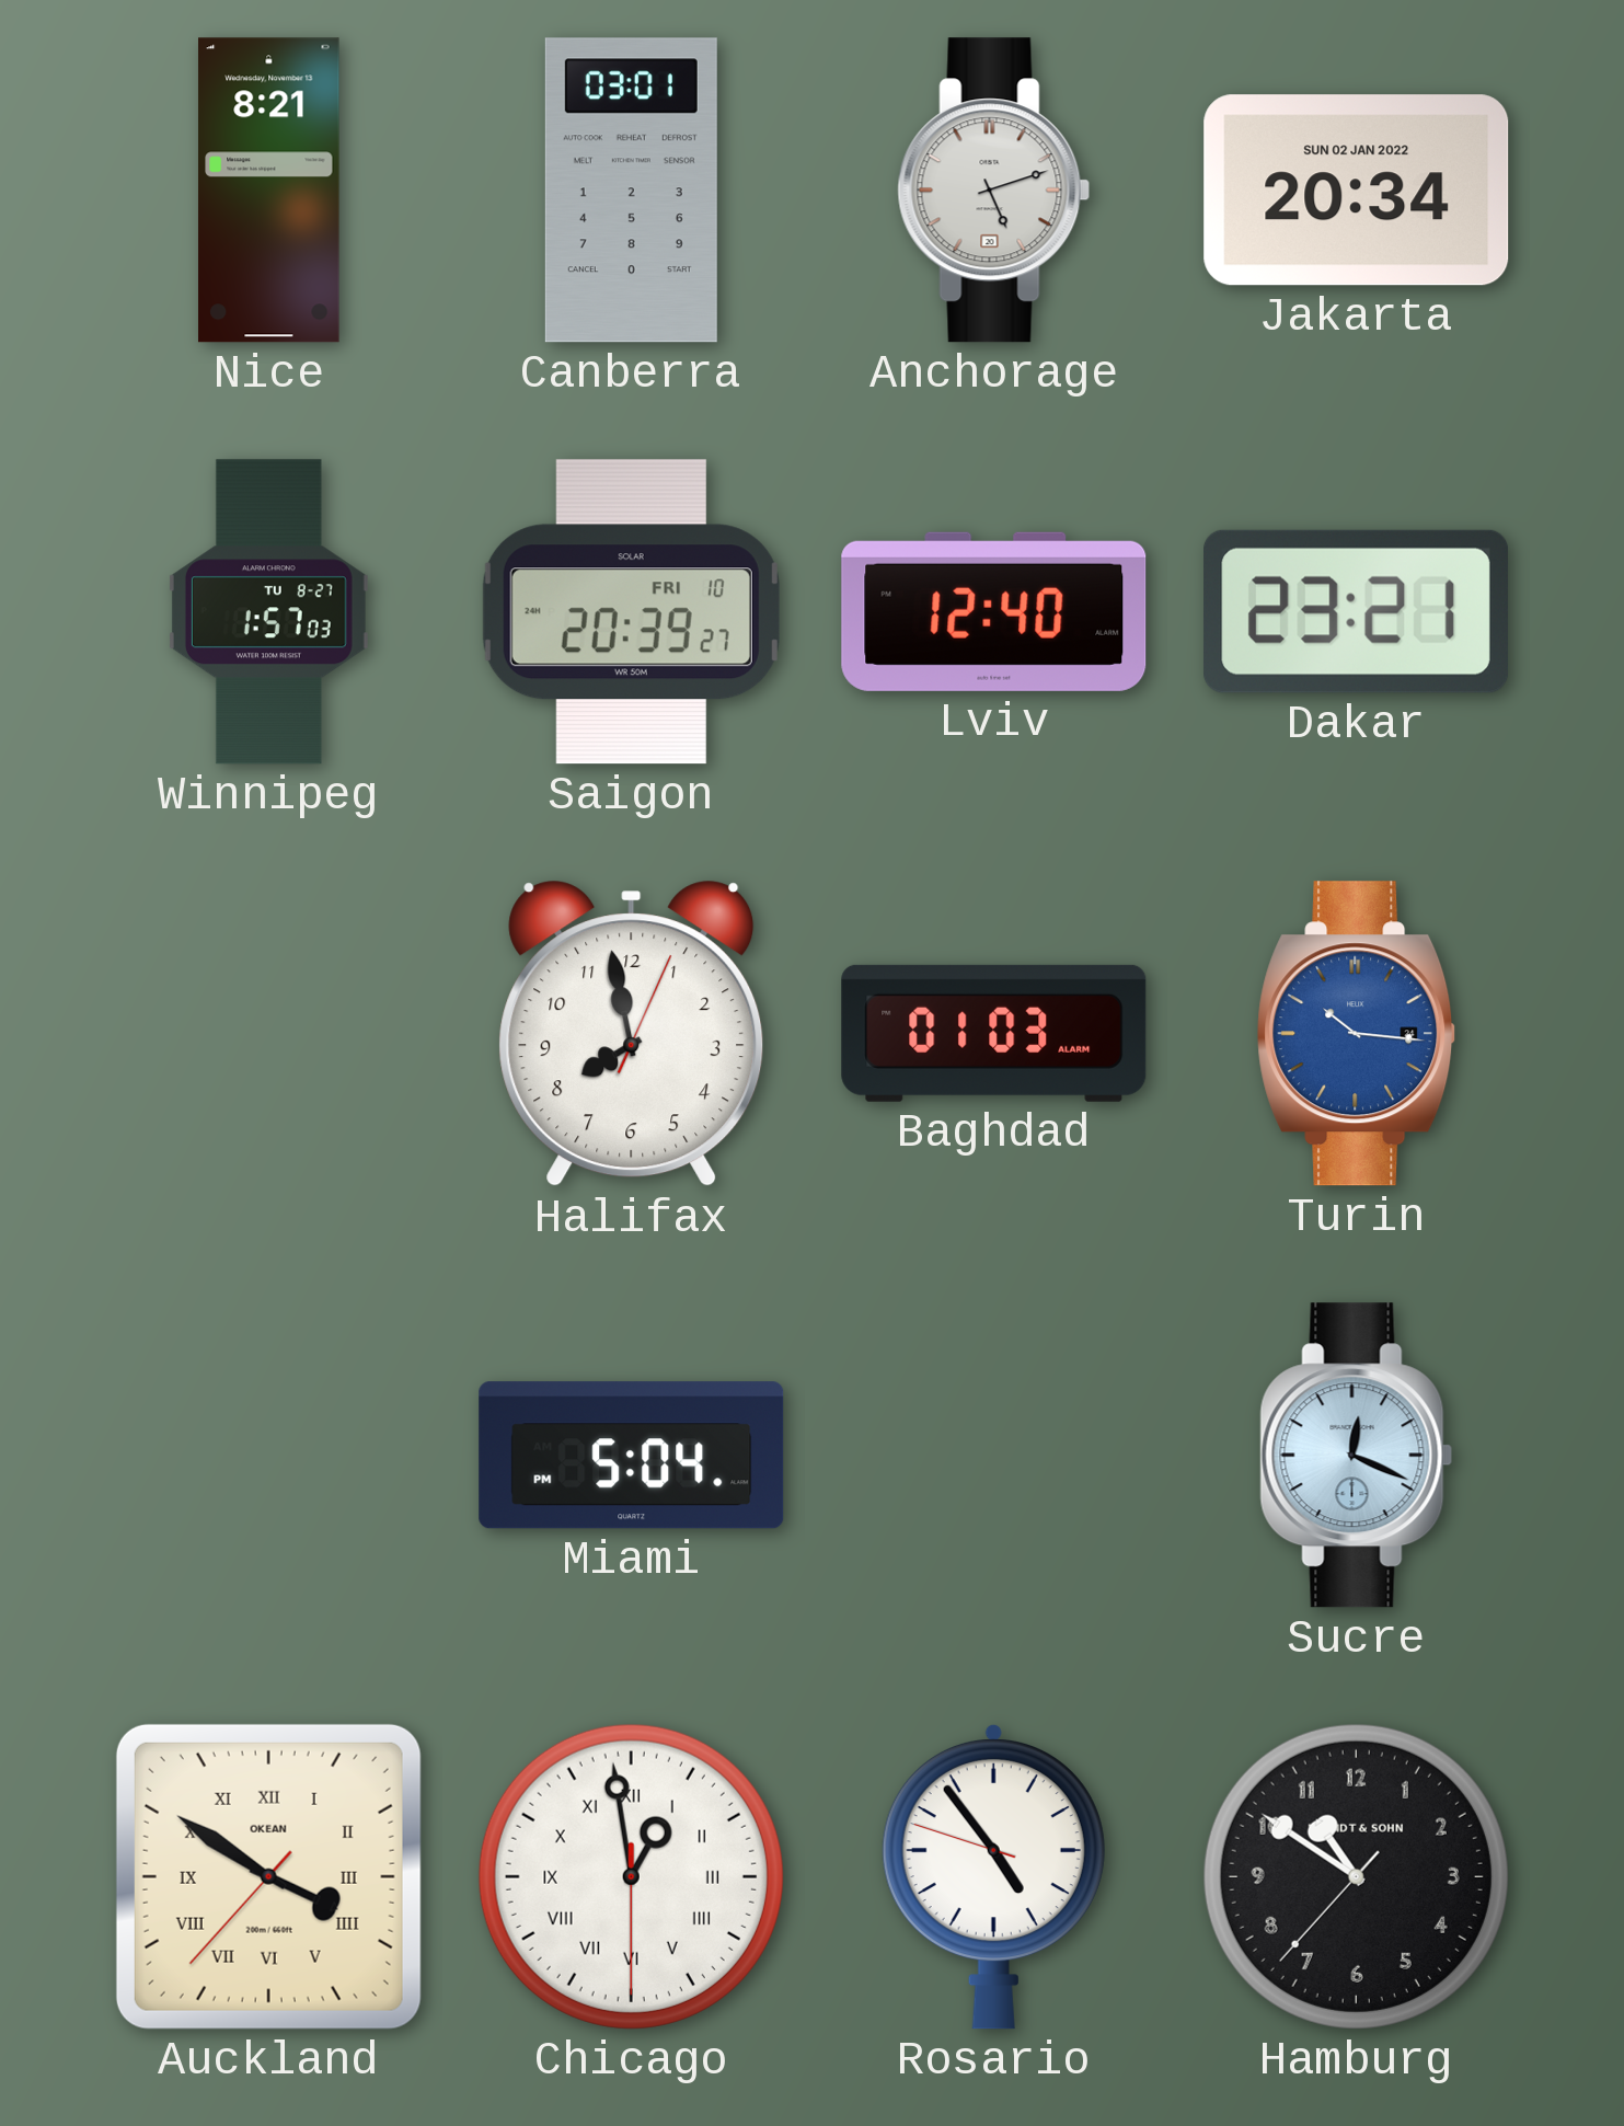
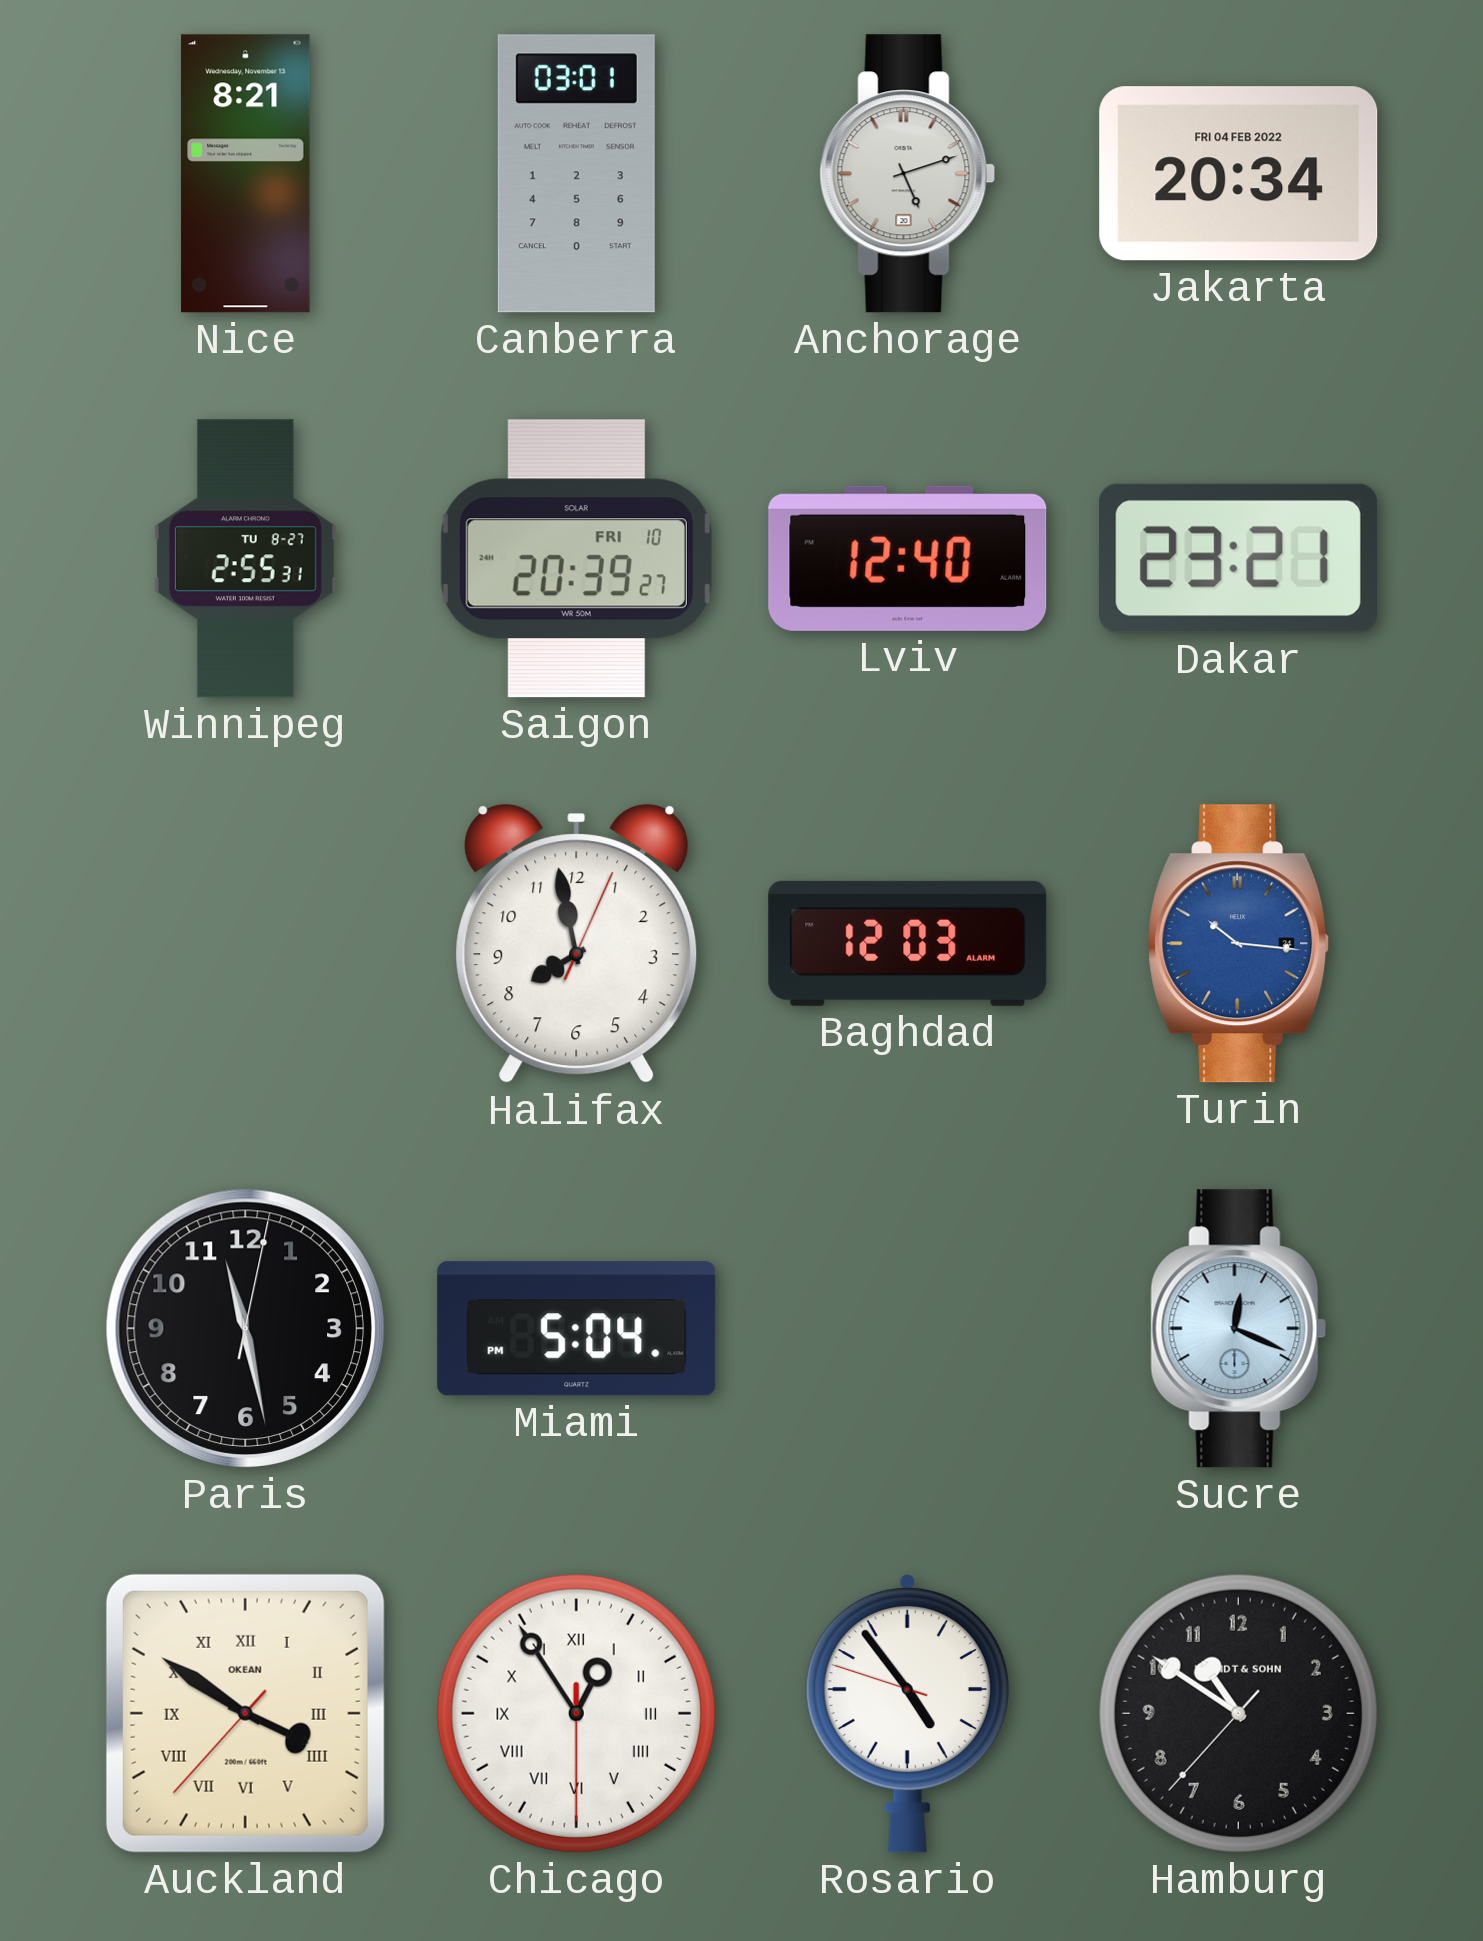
Jakarta date: SUN 02 JAN 2022 -> FRI 04 FEB 2022 (1239, 174)
Winnipeg: 1:57 -> 2:55 (245, 559)
Baghdad: 01:03 -> 12:03 (908, 943)
Paris: none -> 11:28 (245, 1328)
Chicago: 12:58 -> 12:54 (576, 1713)
